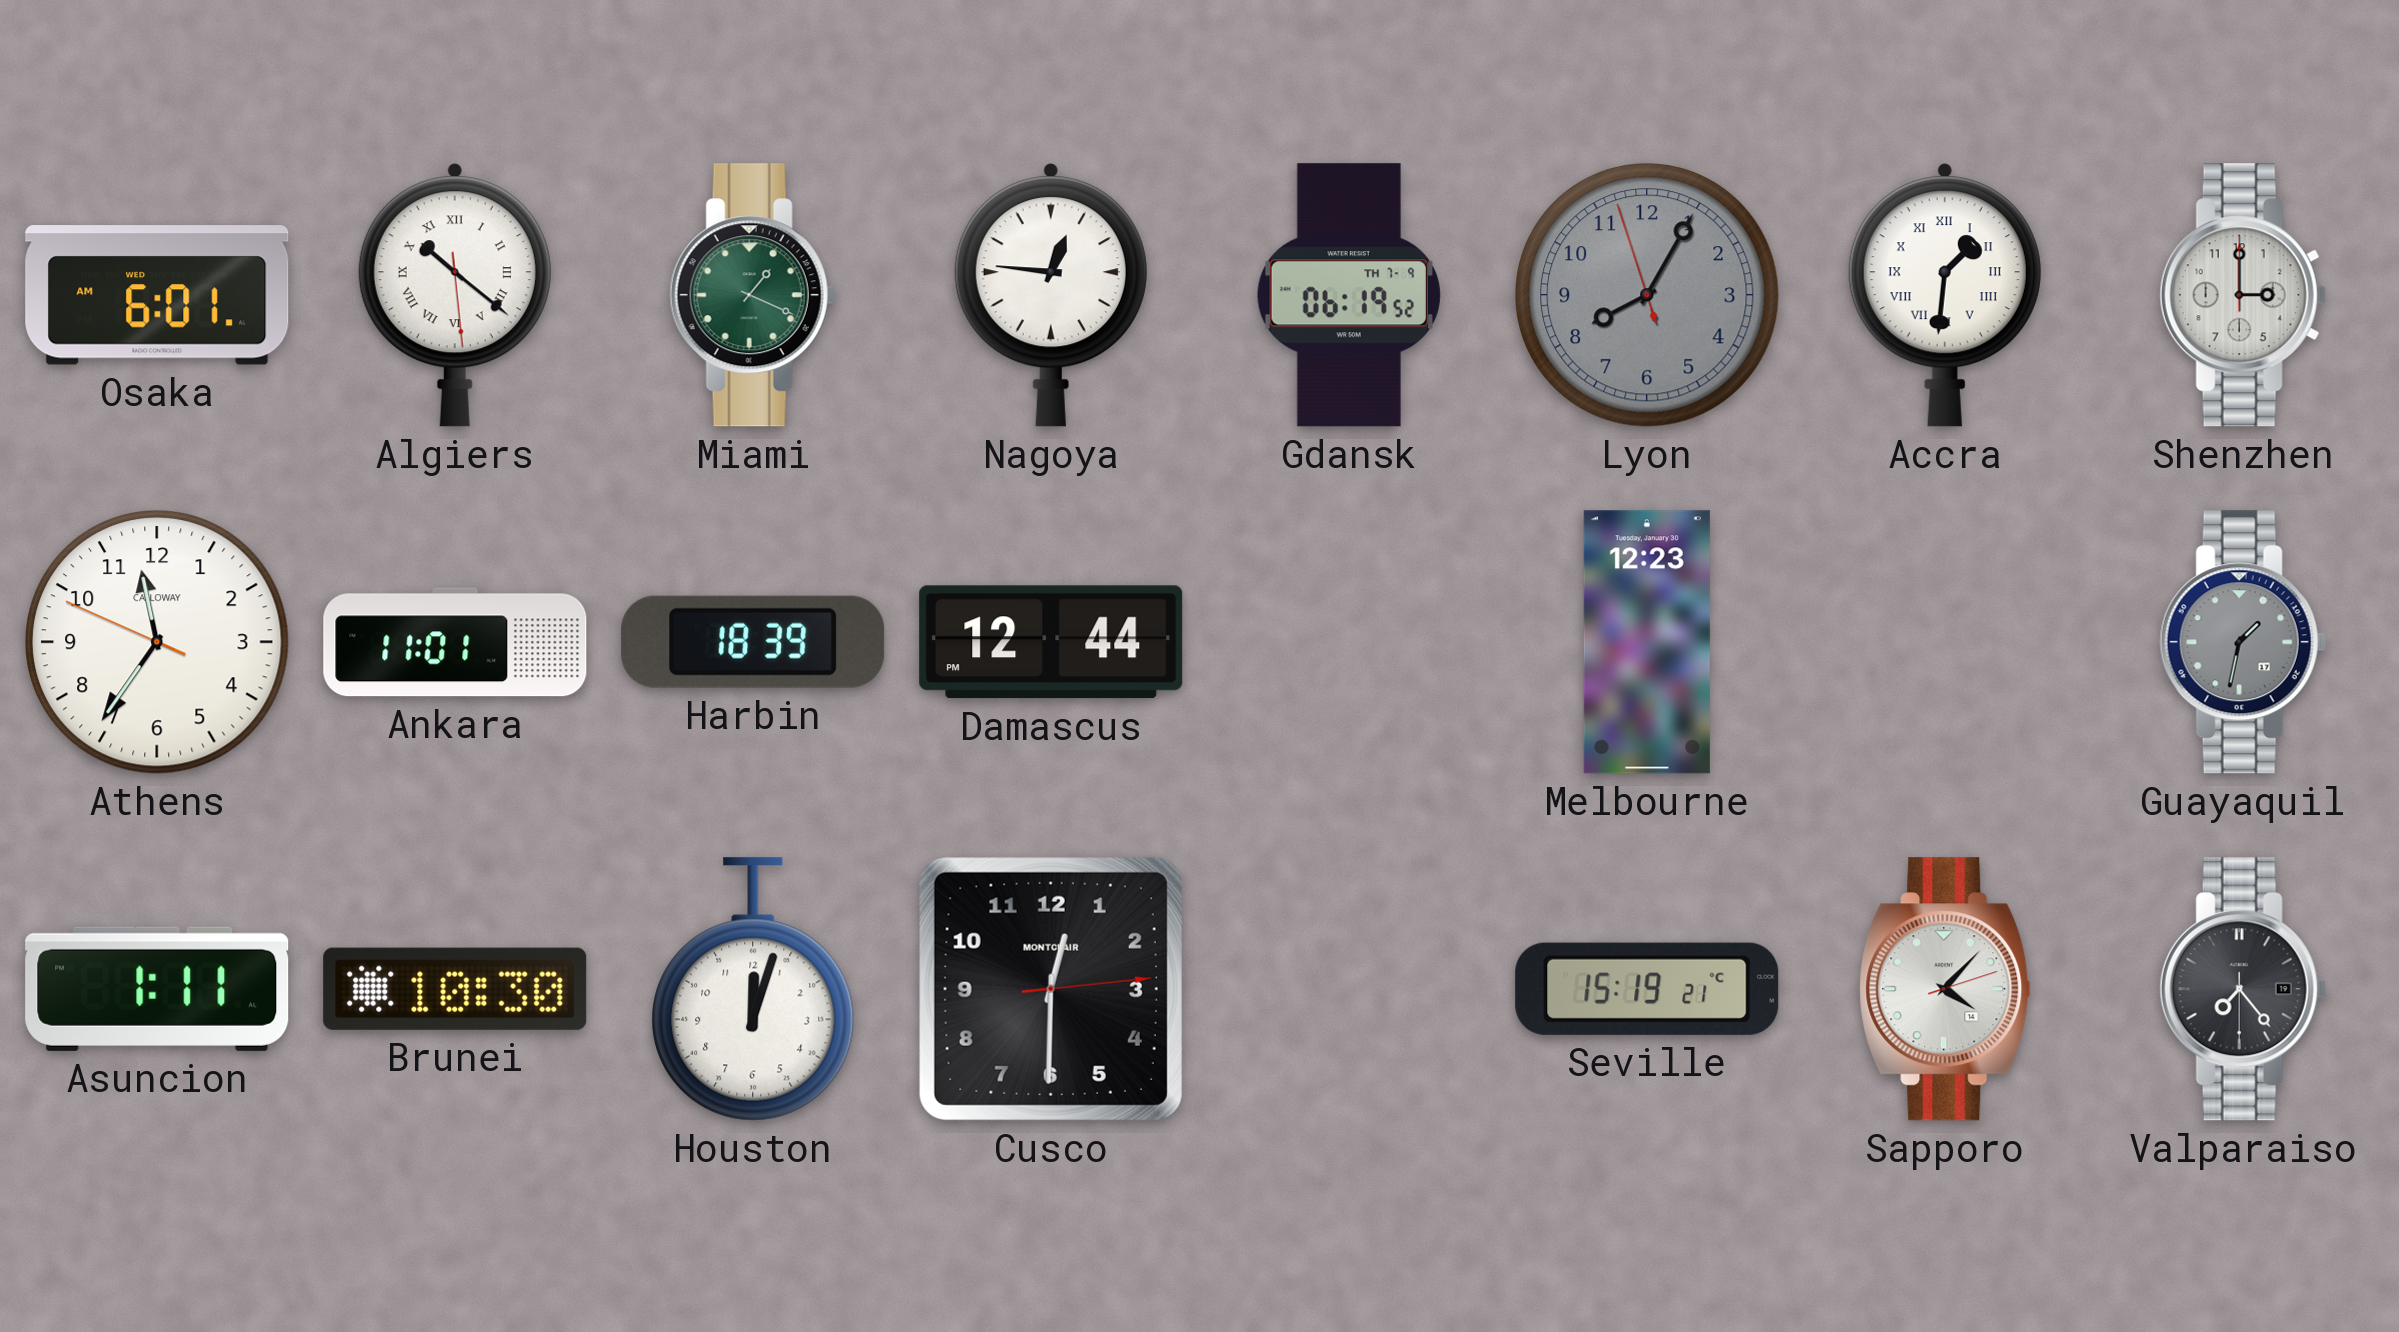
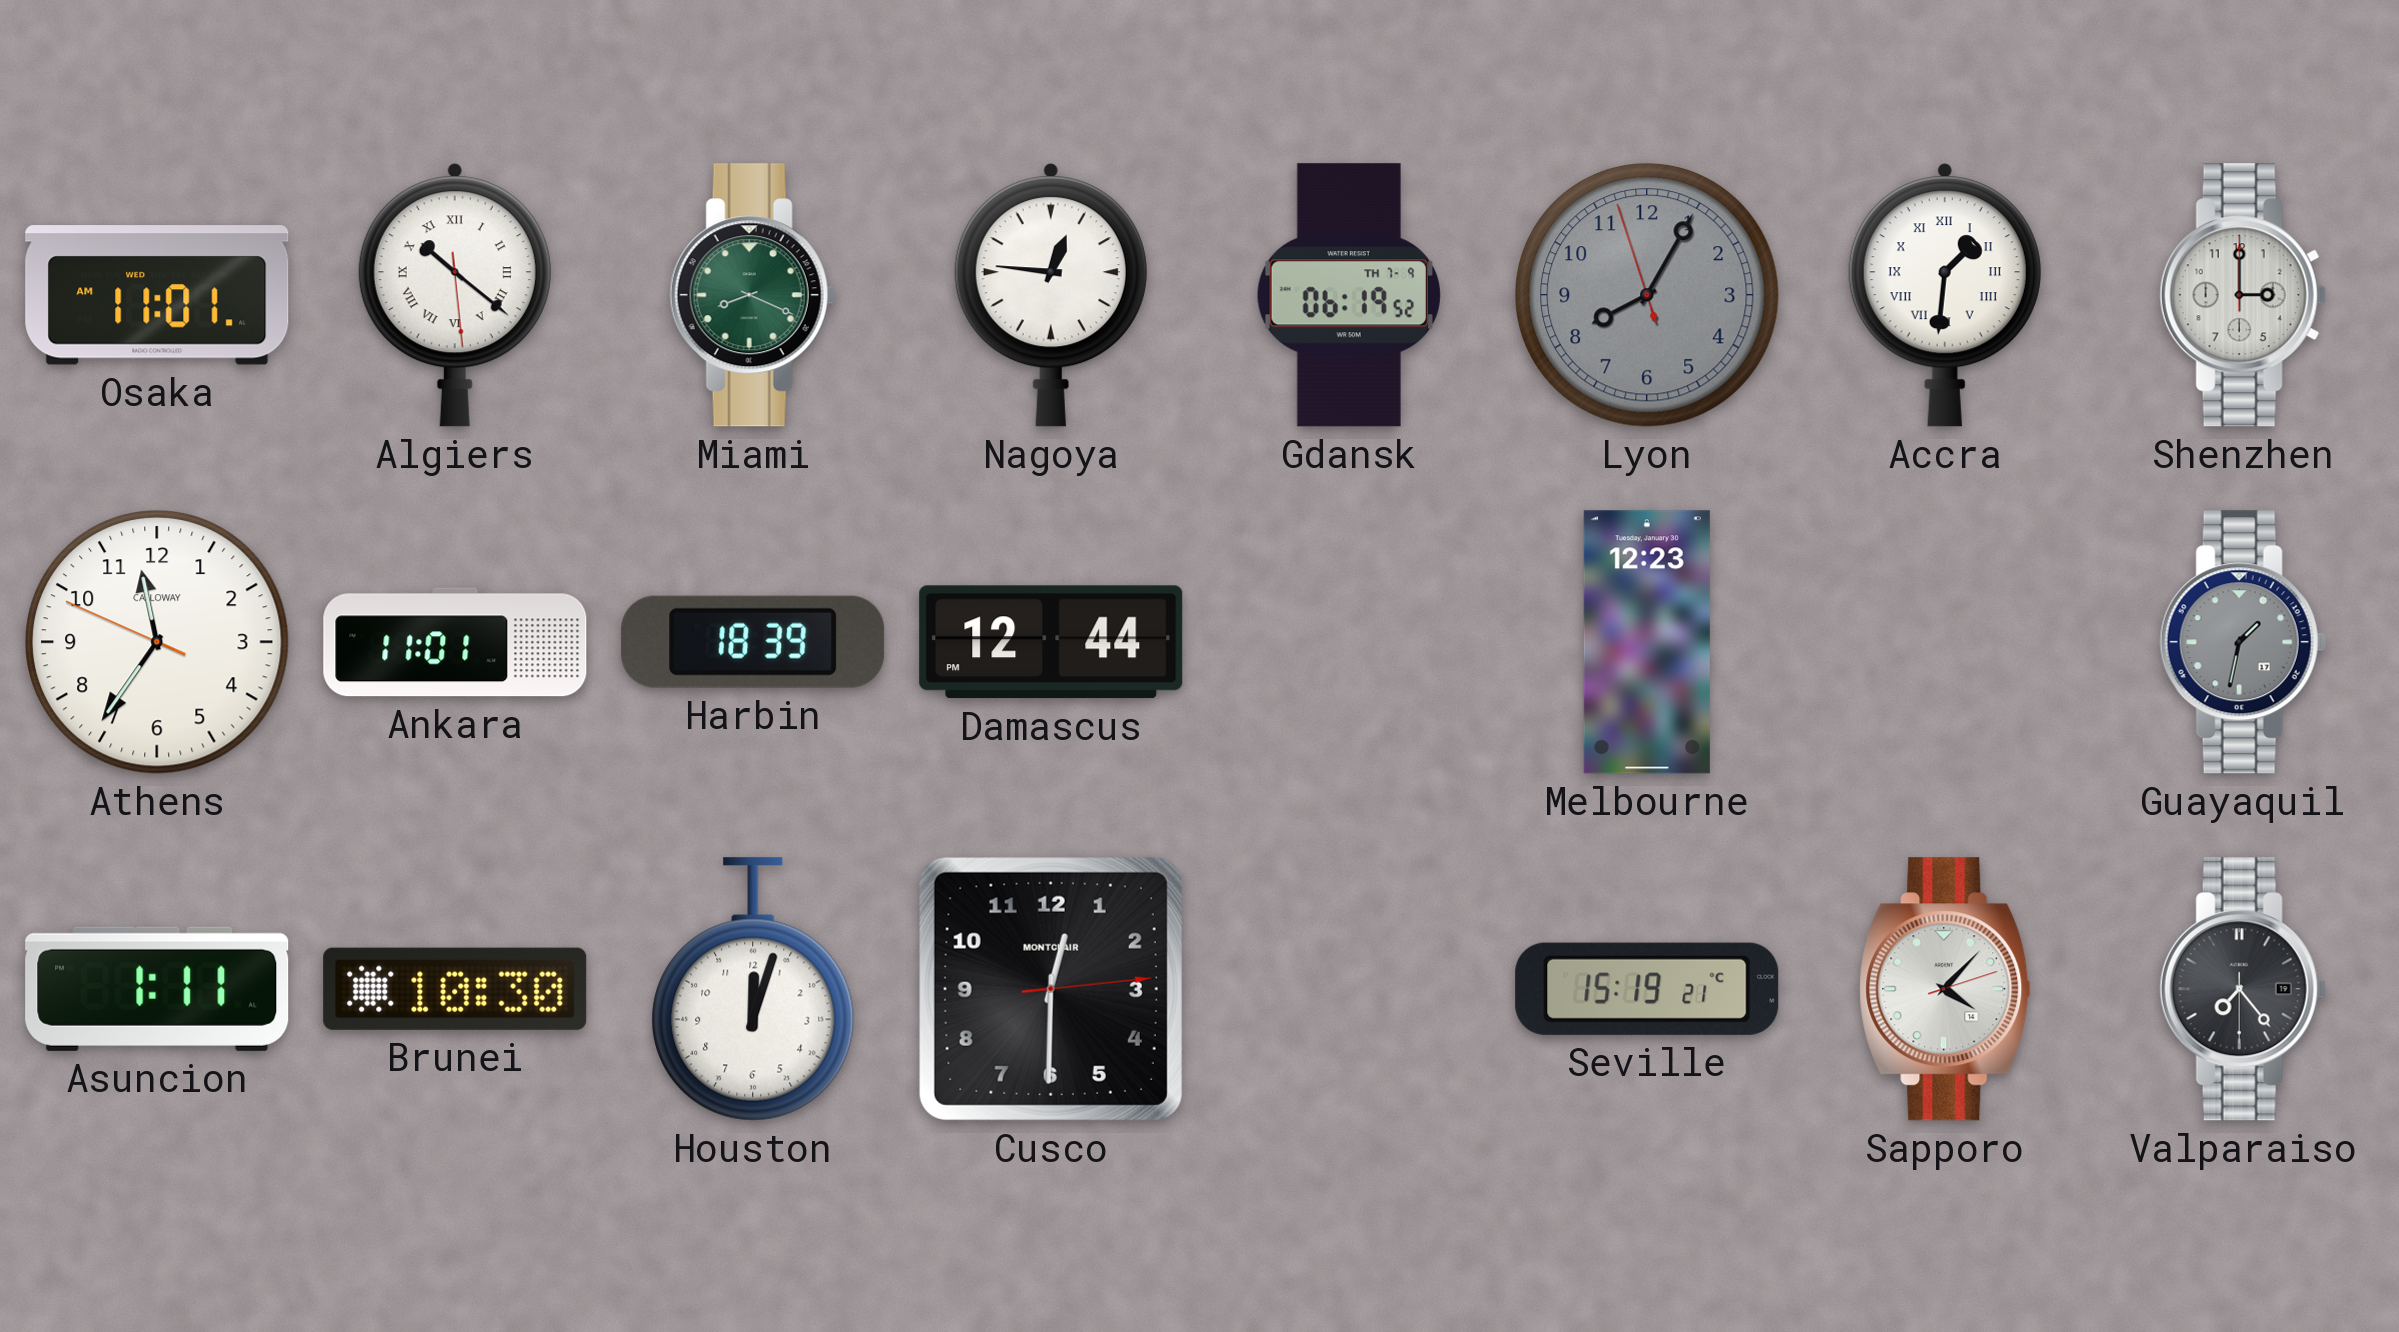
Osaka: 6:01 -> 11:01 (157, 295)
Miami: 1:19 -> 8:19 (753, 295)
